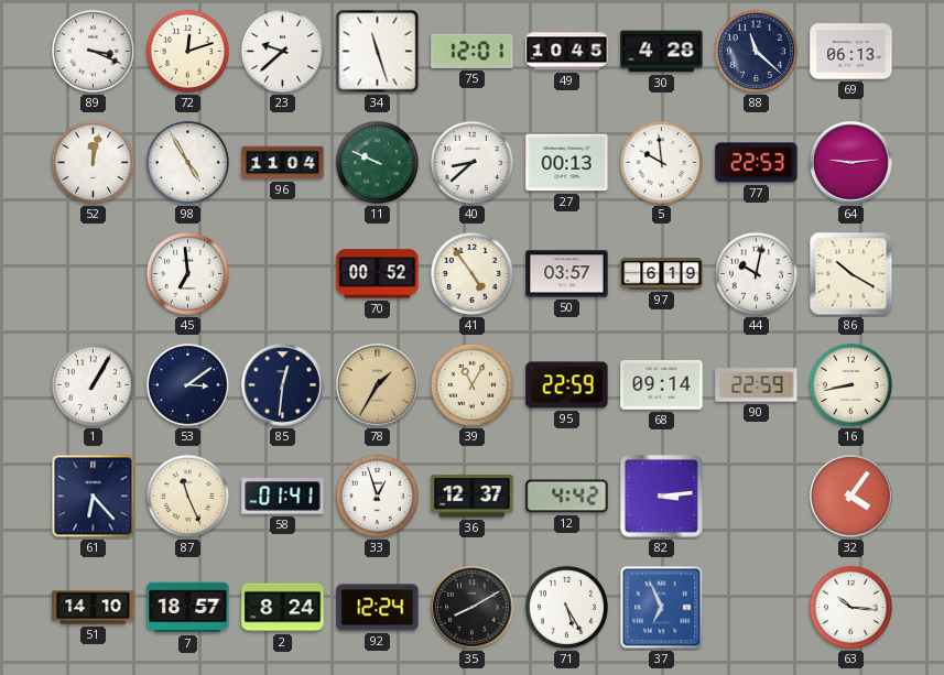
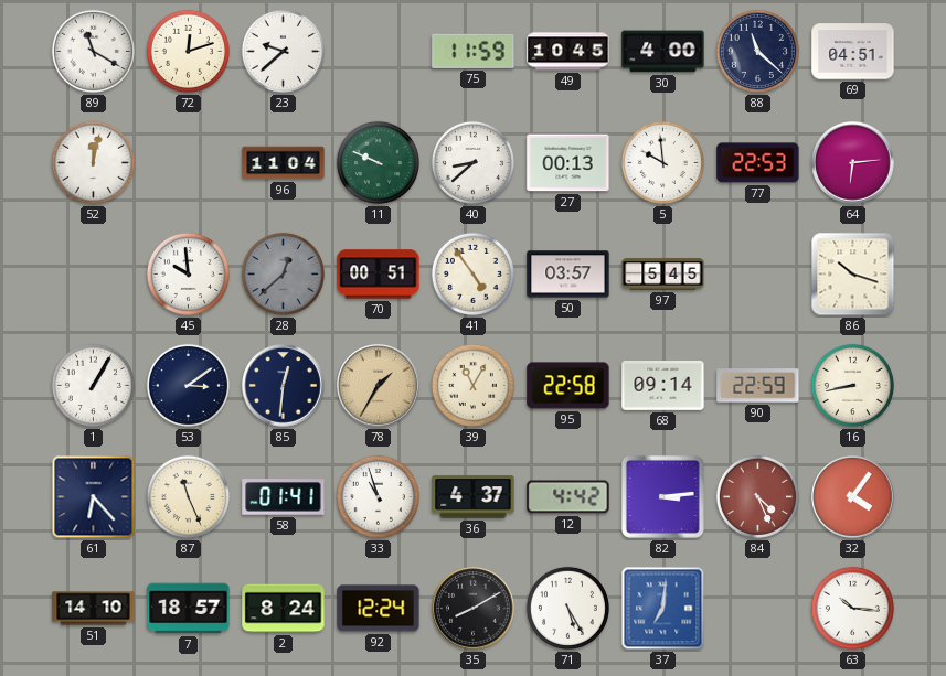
89: 3:19 -> 11:20 (93, 51)
34: 11:27 -> none (378, 52)
75: 12:01 -> 11:59 (474, 51)
30: 4:28 -> 4:00 (663, 52)
69: 06:13 -> 04:51 (853, 52)
98: 4:55 -> none (187, 162)
64: 9:14 -> 6:14 (853, 163)
45: 6:59 -> 9:59 (188, 273)
28: none -> 12:38 (283, 273)
70: 00:52 -> 00:51 (379, 275)
97: 6:19 -> 5:45 (663, 275)
44: 10:02 -> none (756, 273)
86: 10:20 -> 10:18 (853, 275)
95: 22:59 -> 22:58 (568, 386)
33: 12:57 -> 10:57 (378, 496)
36: 12:37 -> 4:37 (474, 497)
84: none -> 4:26 (757, 496)
37: 6:56 -> 7:01 (663, 609)
